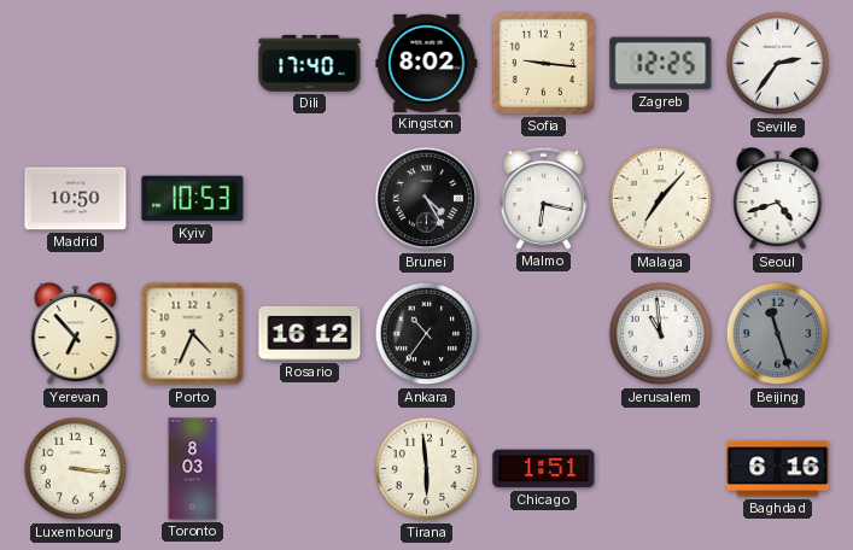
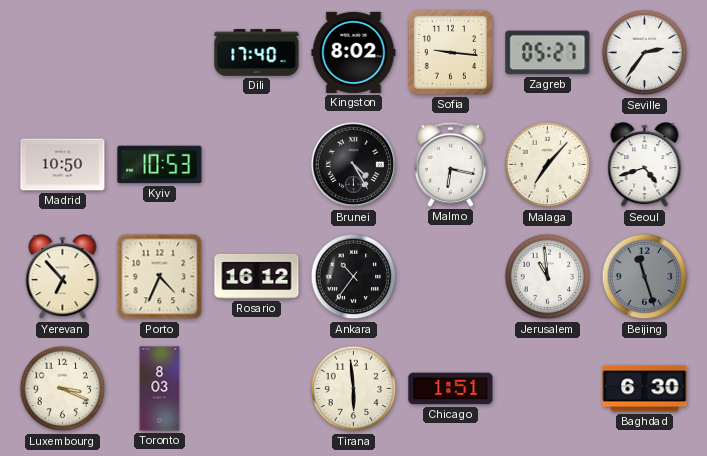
Zagreb: 12:25 -> 05:27 (548, 53)
Luxembourg: 3:16 -> 3:19 (63, 389)
Baghdad: 6:16 -> 6:30 (645, 389)
